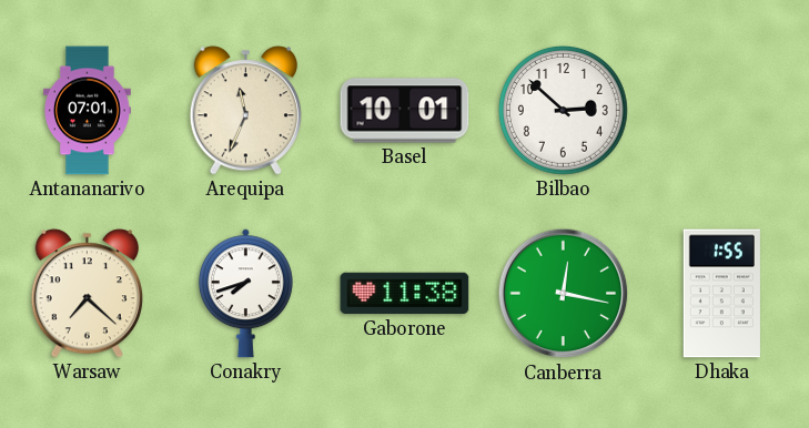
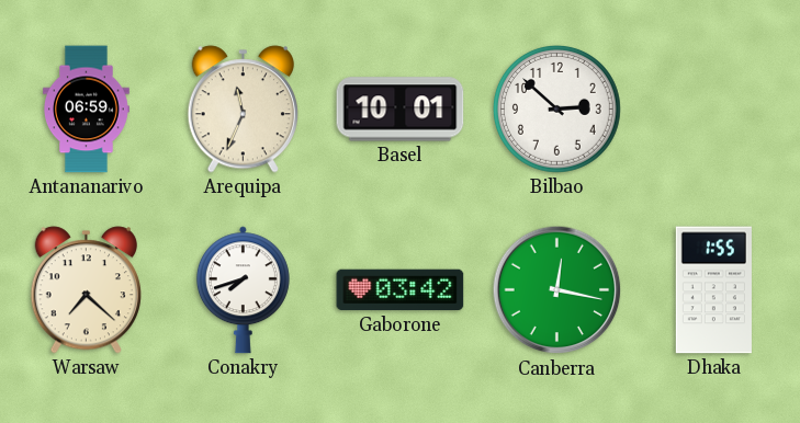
Antananarivo: 07:01 -> 06:59 (87, 110)
Gaborone: 11:38 -> 03:42 (401, 290)
